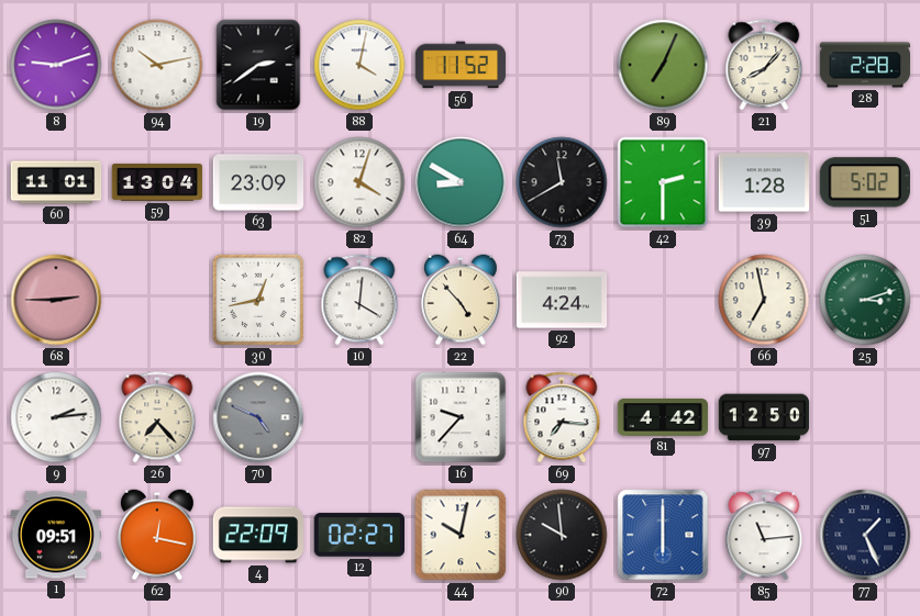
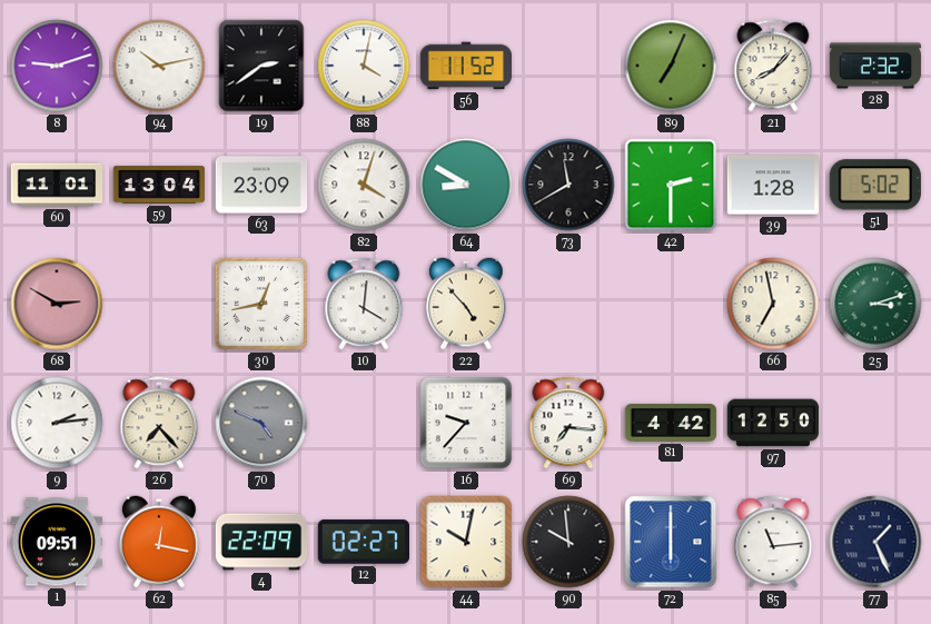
28: 2:28 -> 2:32 (875, 66)
68: 2:45 -> 2:50 (57, 304)
92: 4:24 -> none (562, 300)
